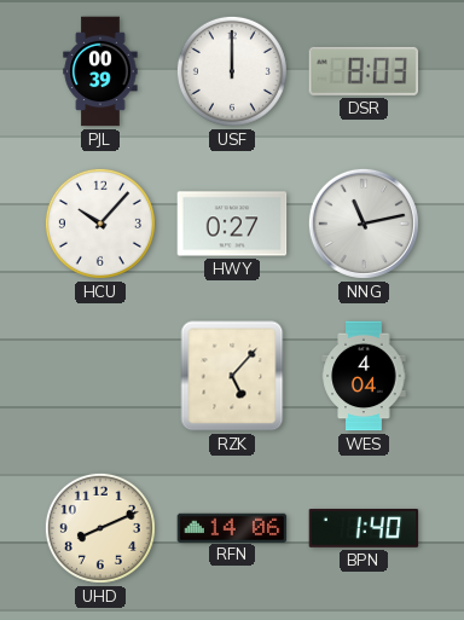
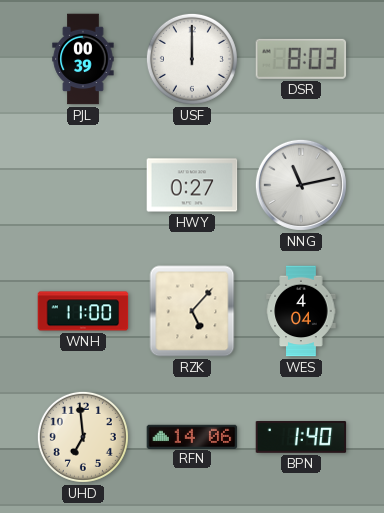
HCU: 10:07 -> none (100, 224)
WNH: none -> 11:00 (83, 311)
UHD: 8:11 -> 6:59 (83, 437)
